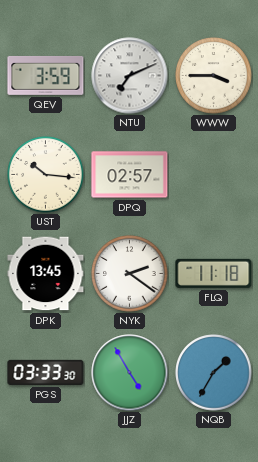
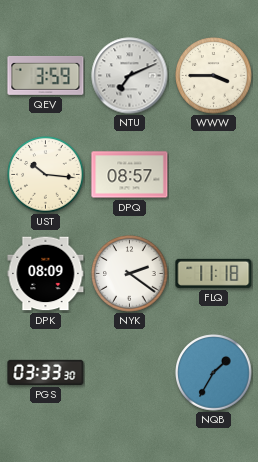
DPQ: 02:57 -> 08:57 (130, 175)
DPK: 13:45 -> 08:09 (46, 274)
JJZ: 4:55 -> none (130, 373)
